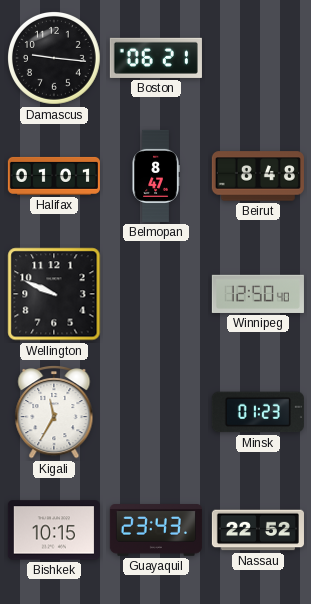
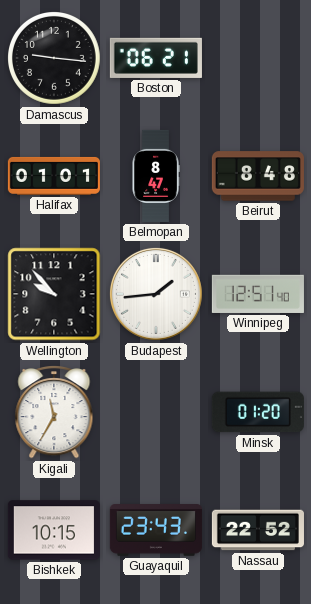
Wellington: 9:49 -> 9:53 (54, 294)
Budapest: none -> 1:44 (156, 294)
Winnipeg: 12:50 -> 12:51 (258, 294)
Minsk: 01:23 -> 01:20 (258, 412)
